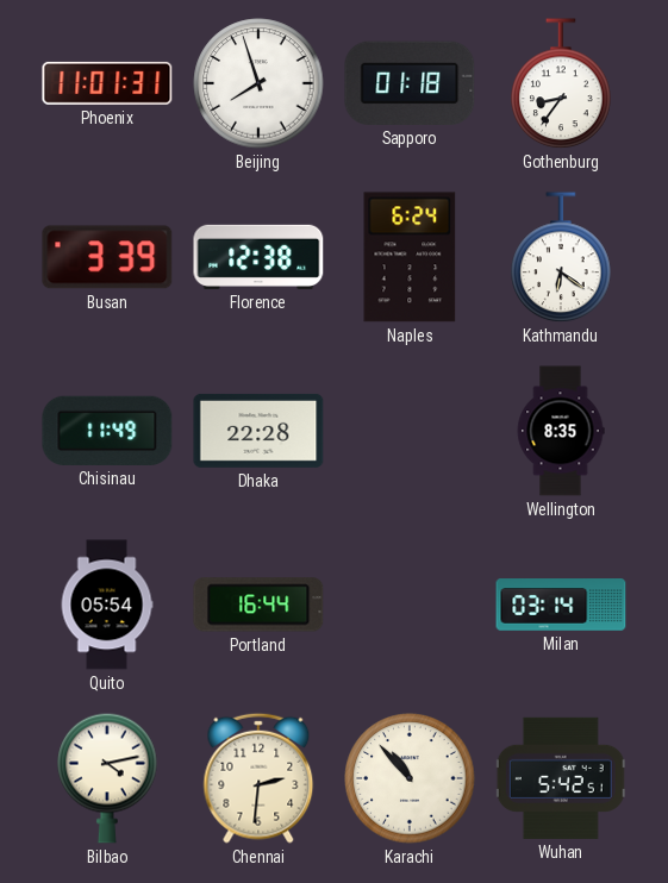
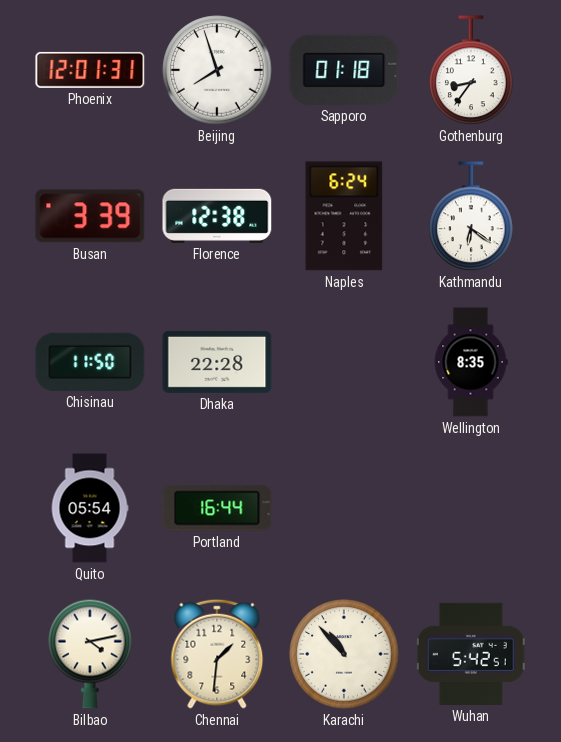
Phoenix: 11:01 -> 12:01 (90, 70)
Chisinau: 11:49 -> 11:50 (90, 362)
Milan: 03:14 -> none (561, 605)
Chennai: 2:31 -> 1:31 (217, 654)
